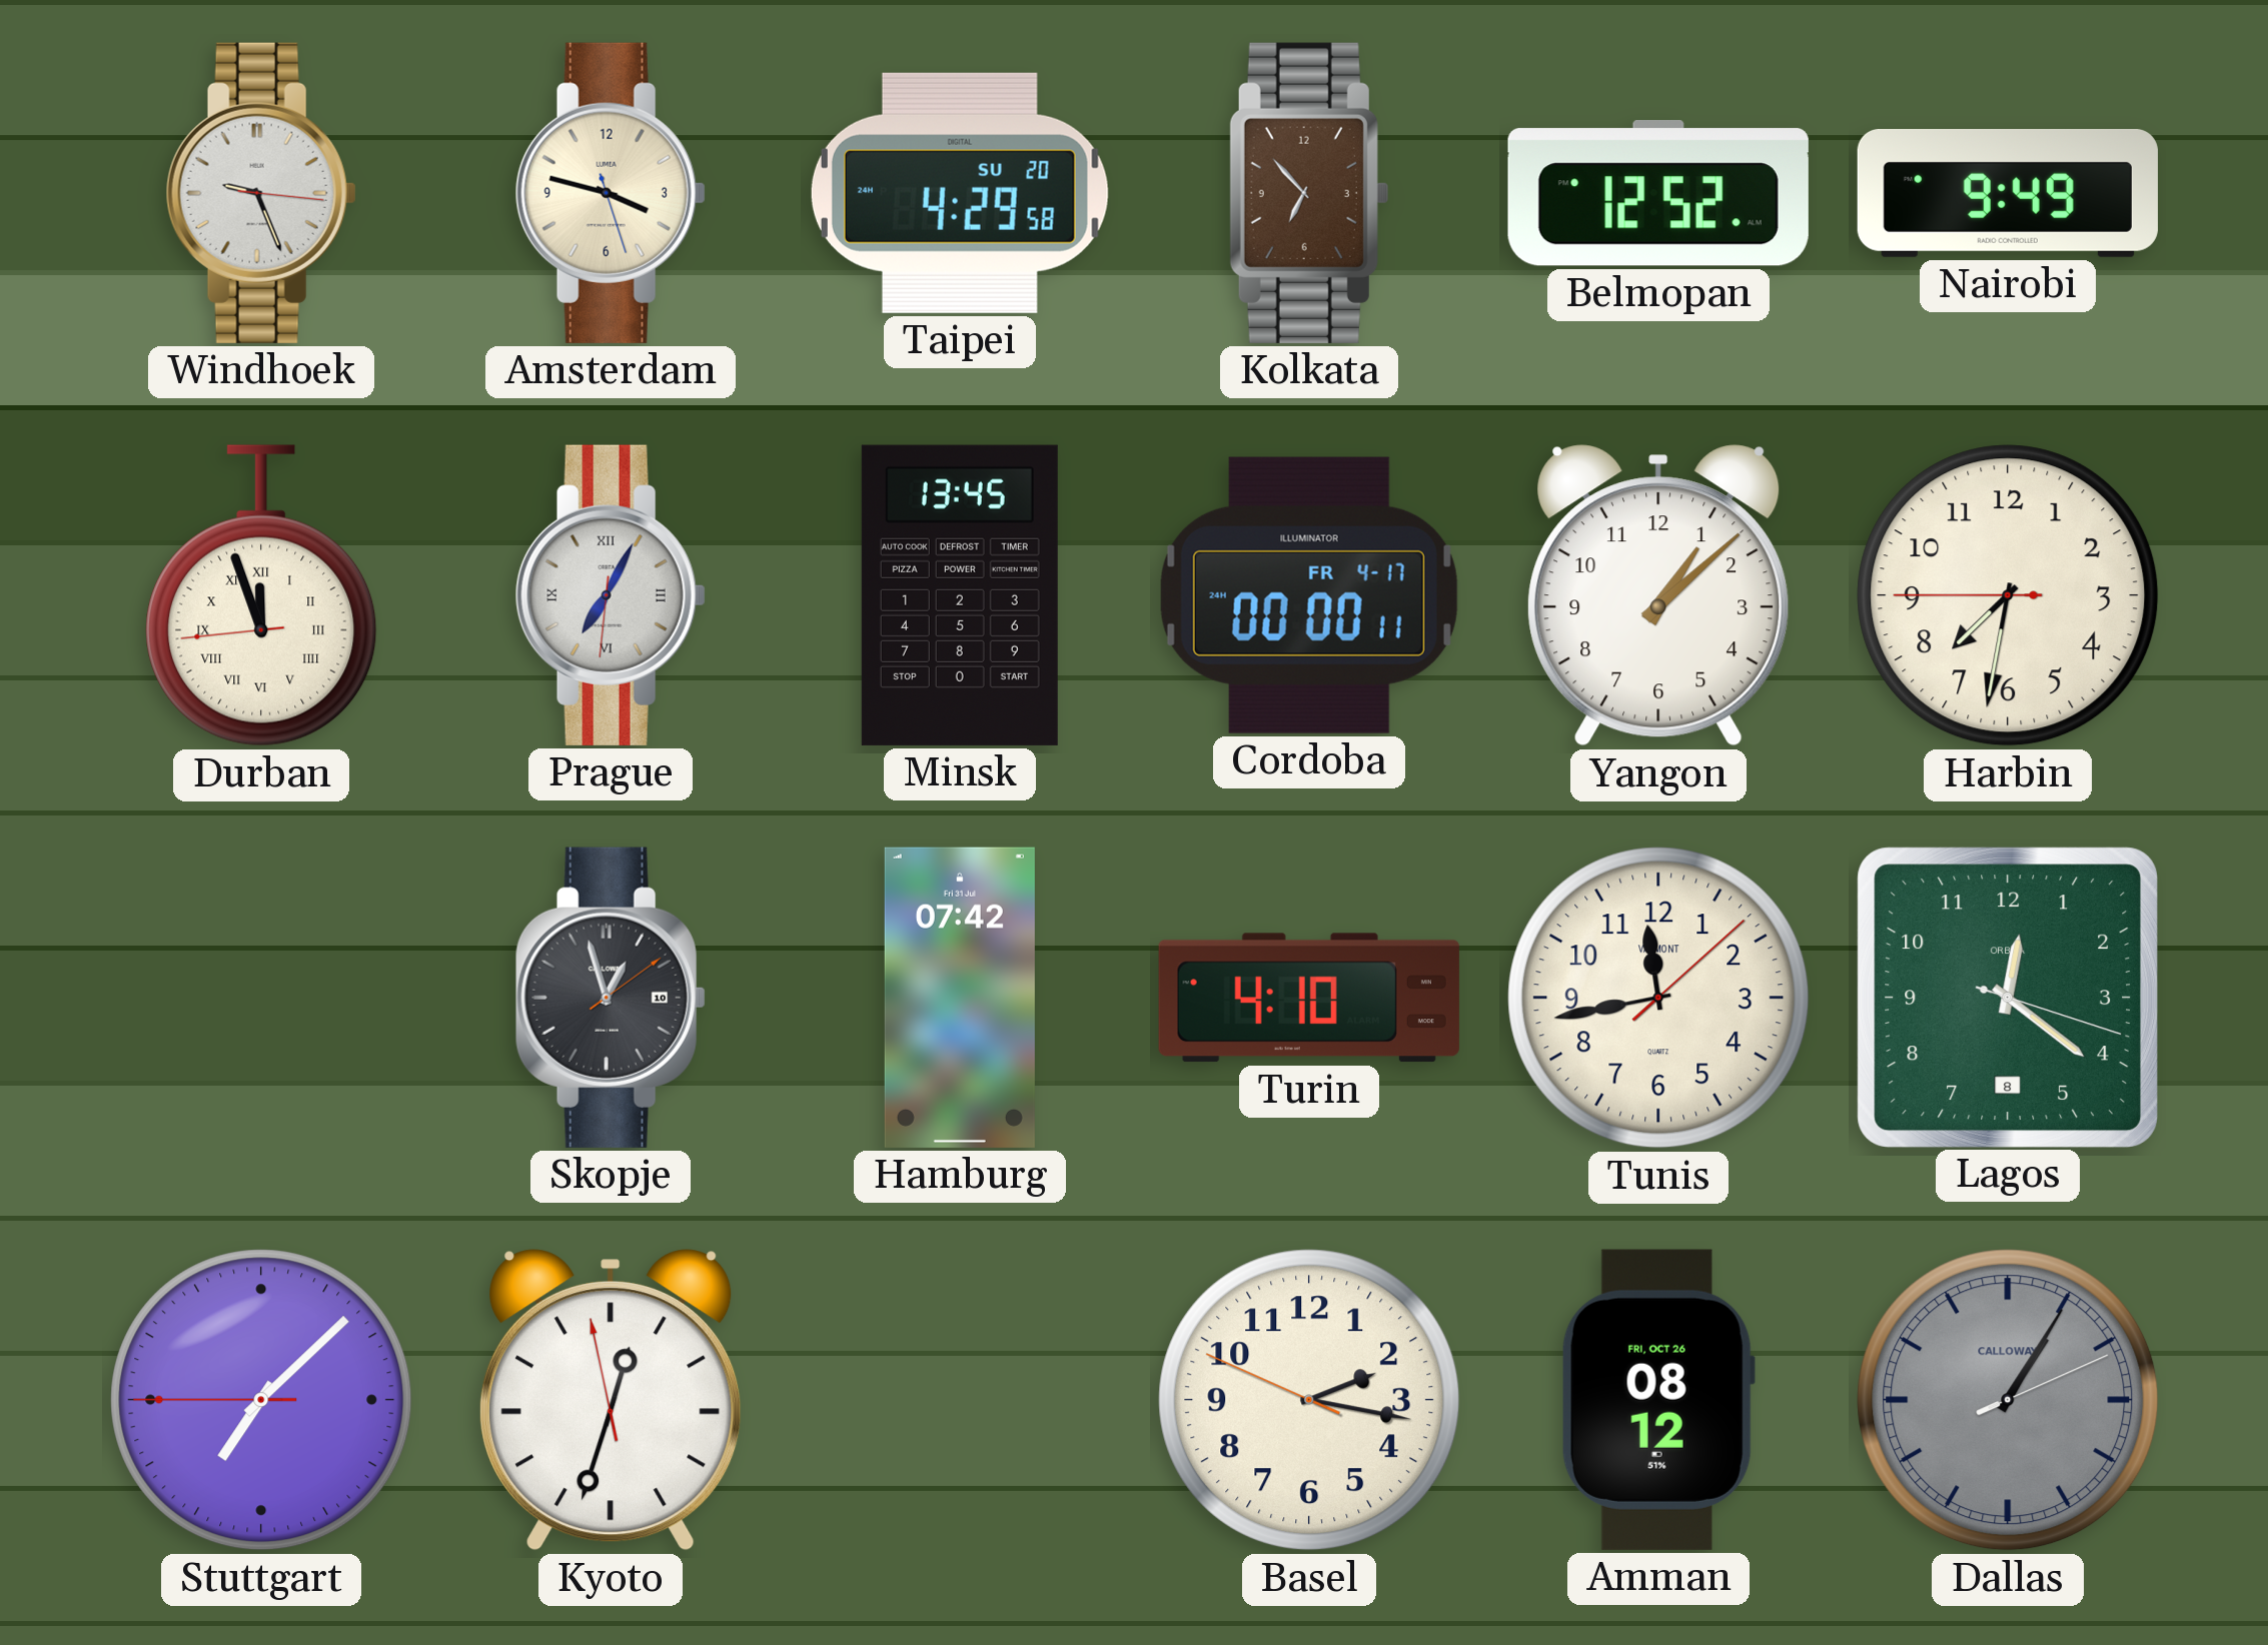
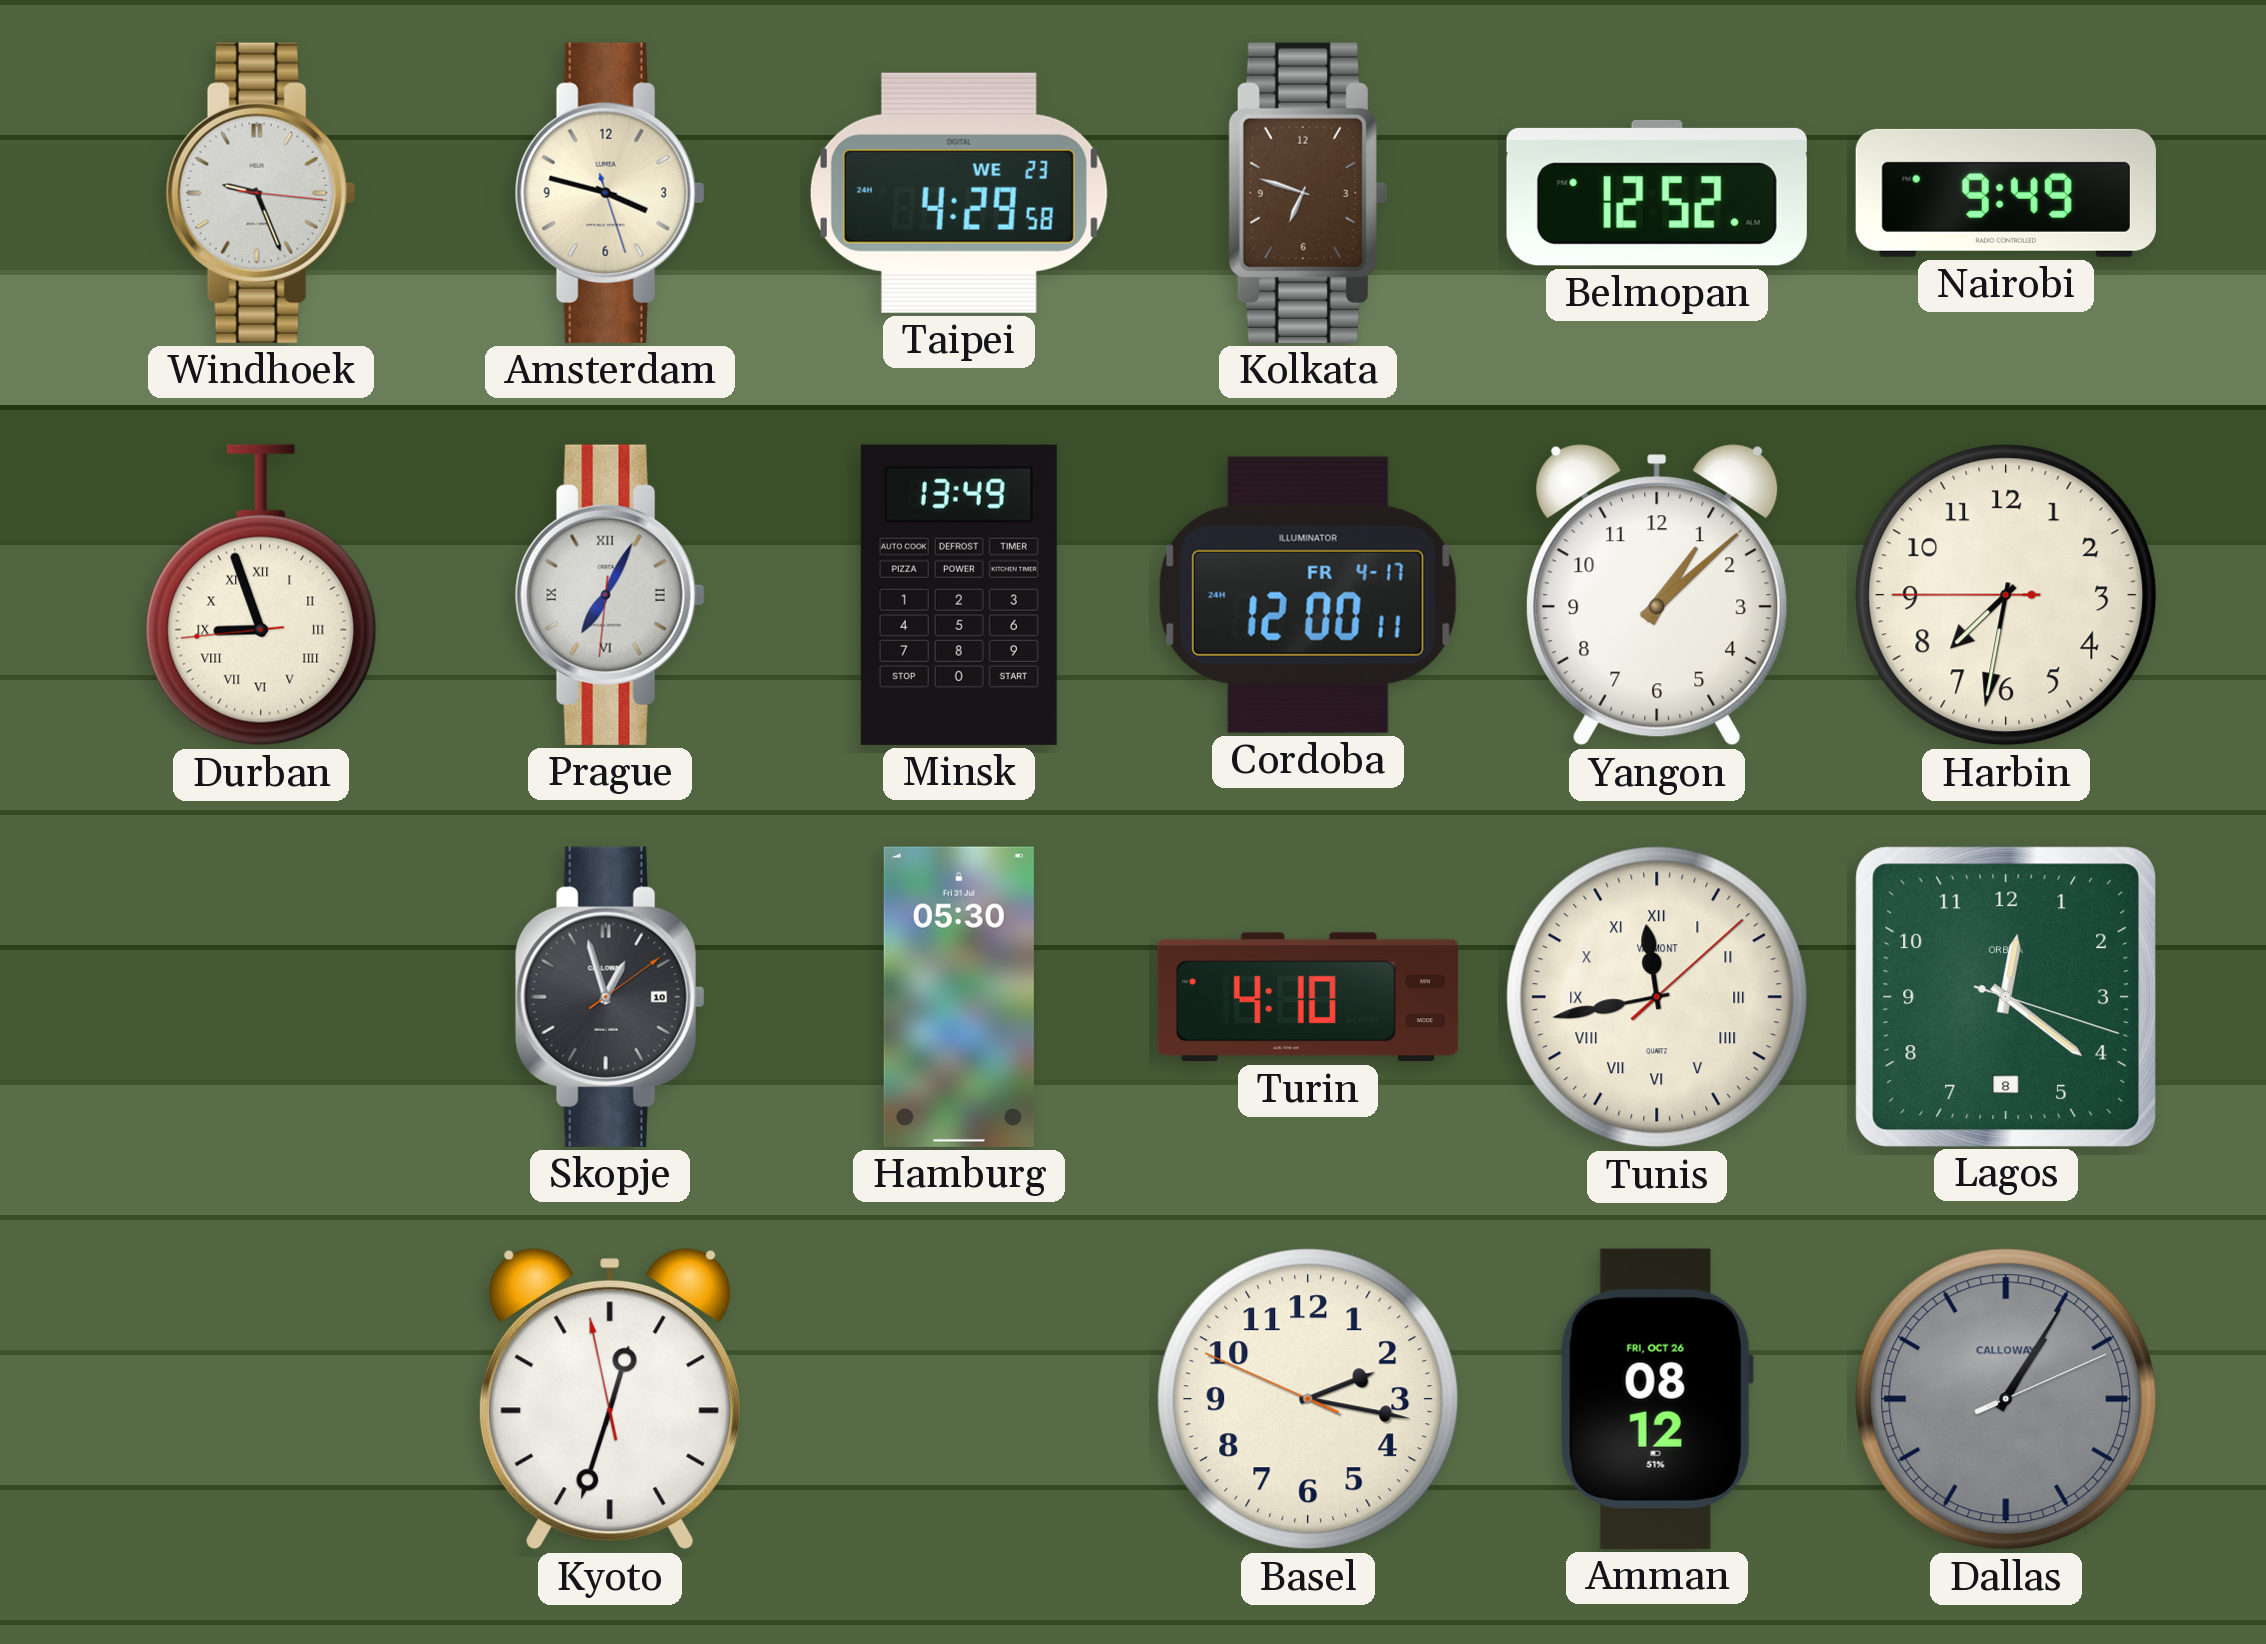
Taipei date: SU 20 -> WE 23 (959, 193)
Kolkata: 6:53 -> 6:48 (1308, 193)
Durban: 11:56 -> 8:56 (261, 595)
Minsk: 13:45 -> 13:49 (959, 595)
Cordoba: 00:00 -> 12:00 (1308, 595)
Hamburg: 07:42 -> 05:30 (959, 997)
Tunis numerals: Arabic -> Roman (1657, 997)
Stuttgart: 7:07 -> none (261, 1400)
